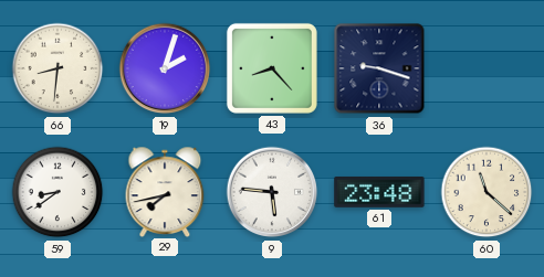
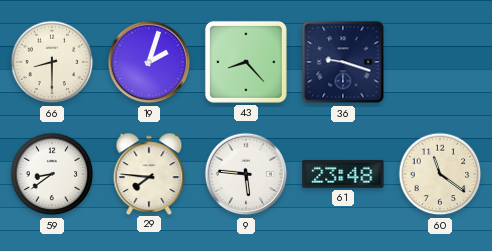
66: 8:31 -> 8:30 (52, 62)
29: 7:43 -> 7:46 (149, 173)
60: 11:22 -> 11:21 (440, 174)
